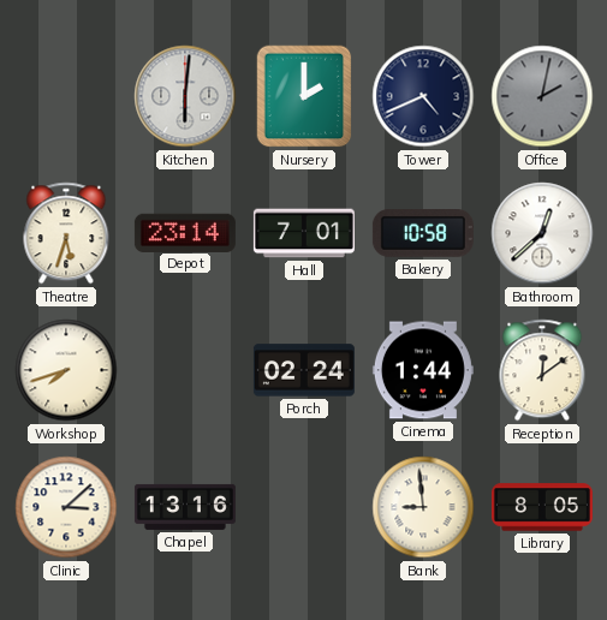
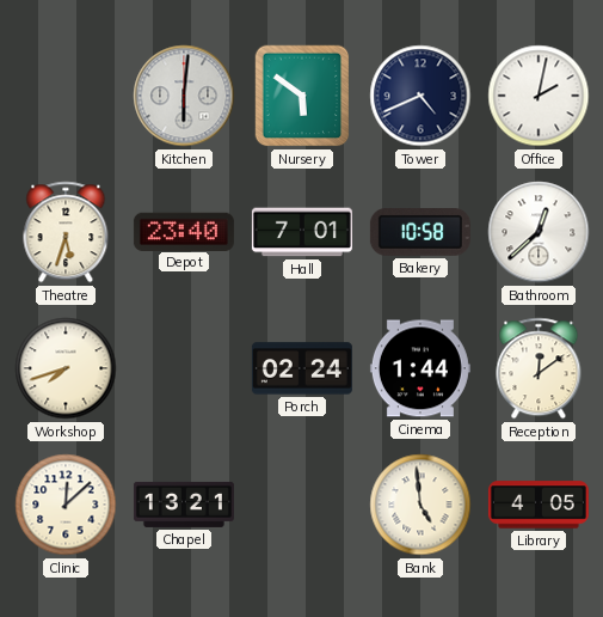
Nursery: 2:00 -> 5:51 (302, 96)
Office dial: grey -> white (539, 96)
Depot: 23:14 -> 23:40 (184, 231)
Clinic: 3:08 -> 12:08 (66, 505)
Chapel: 13:16 -> 13:21 (184, 505)
Bank: 8:59 -> 4:59 (420, 505)
Library: 8:05 -> 4:05 (539, 505)
